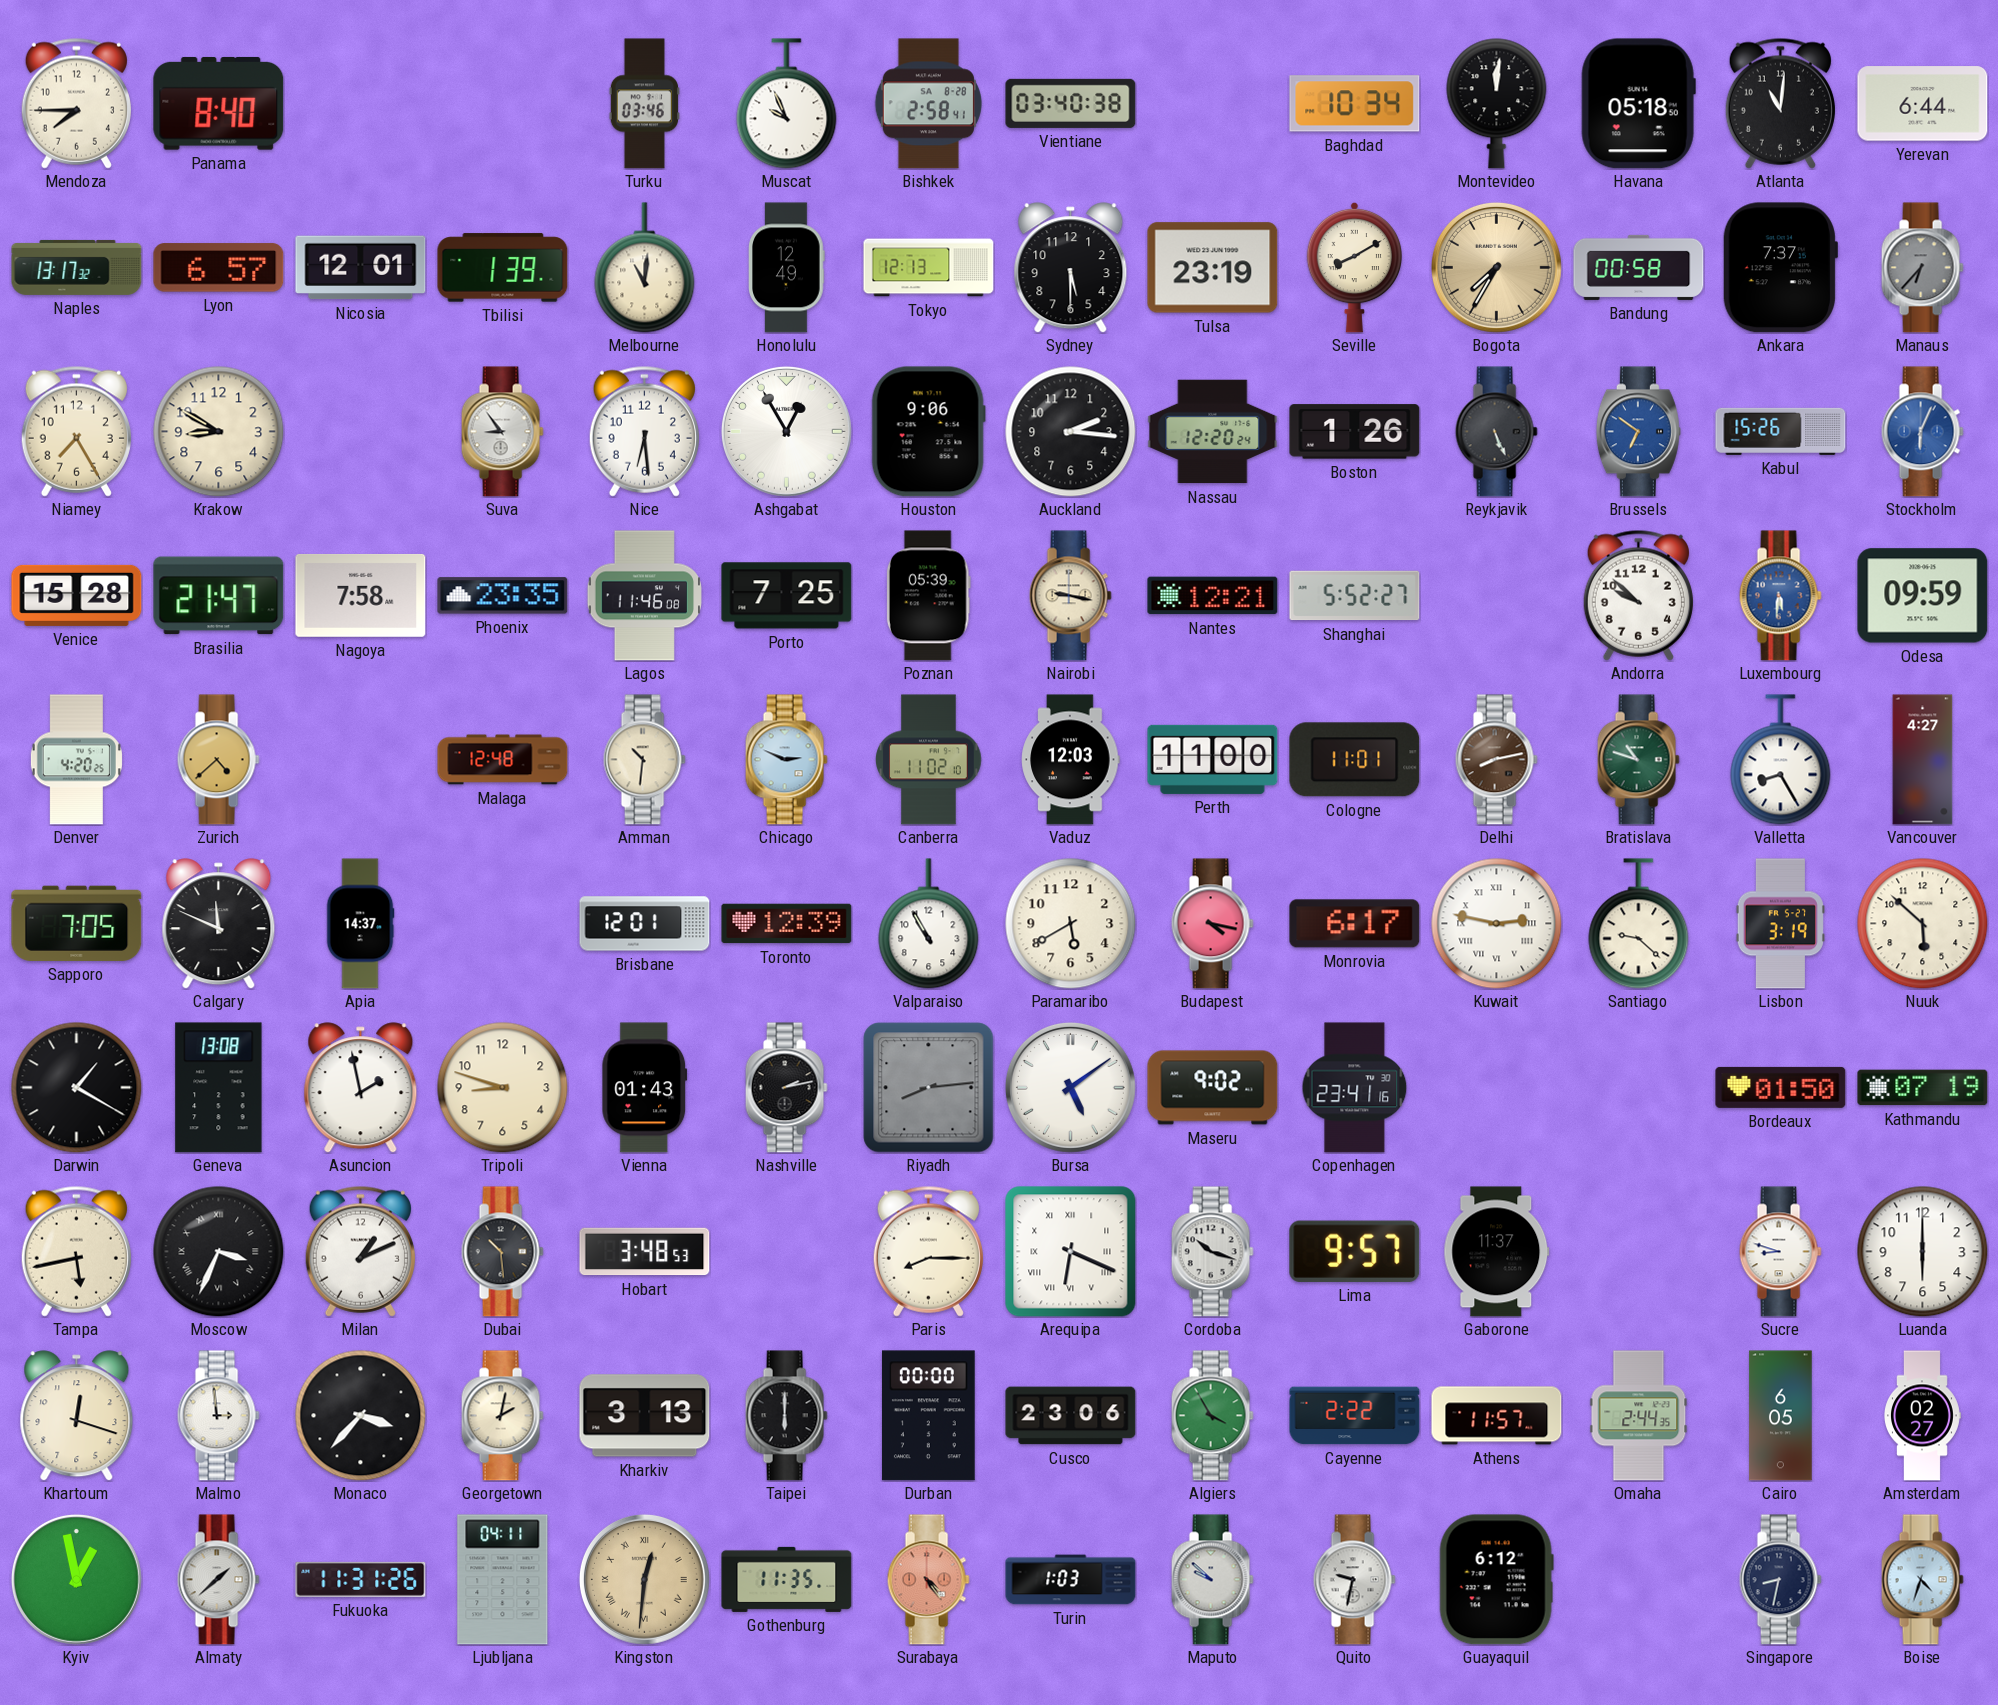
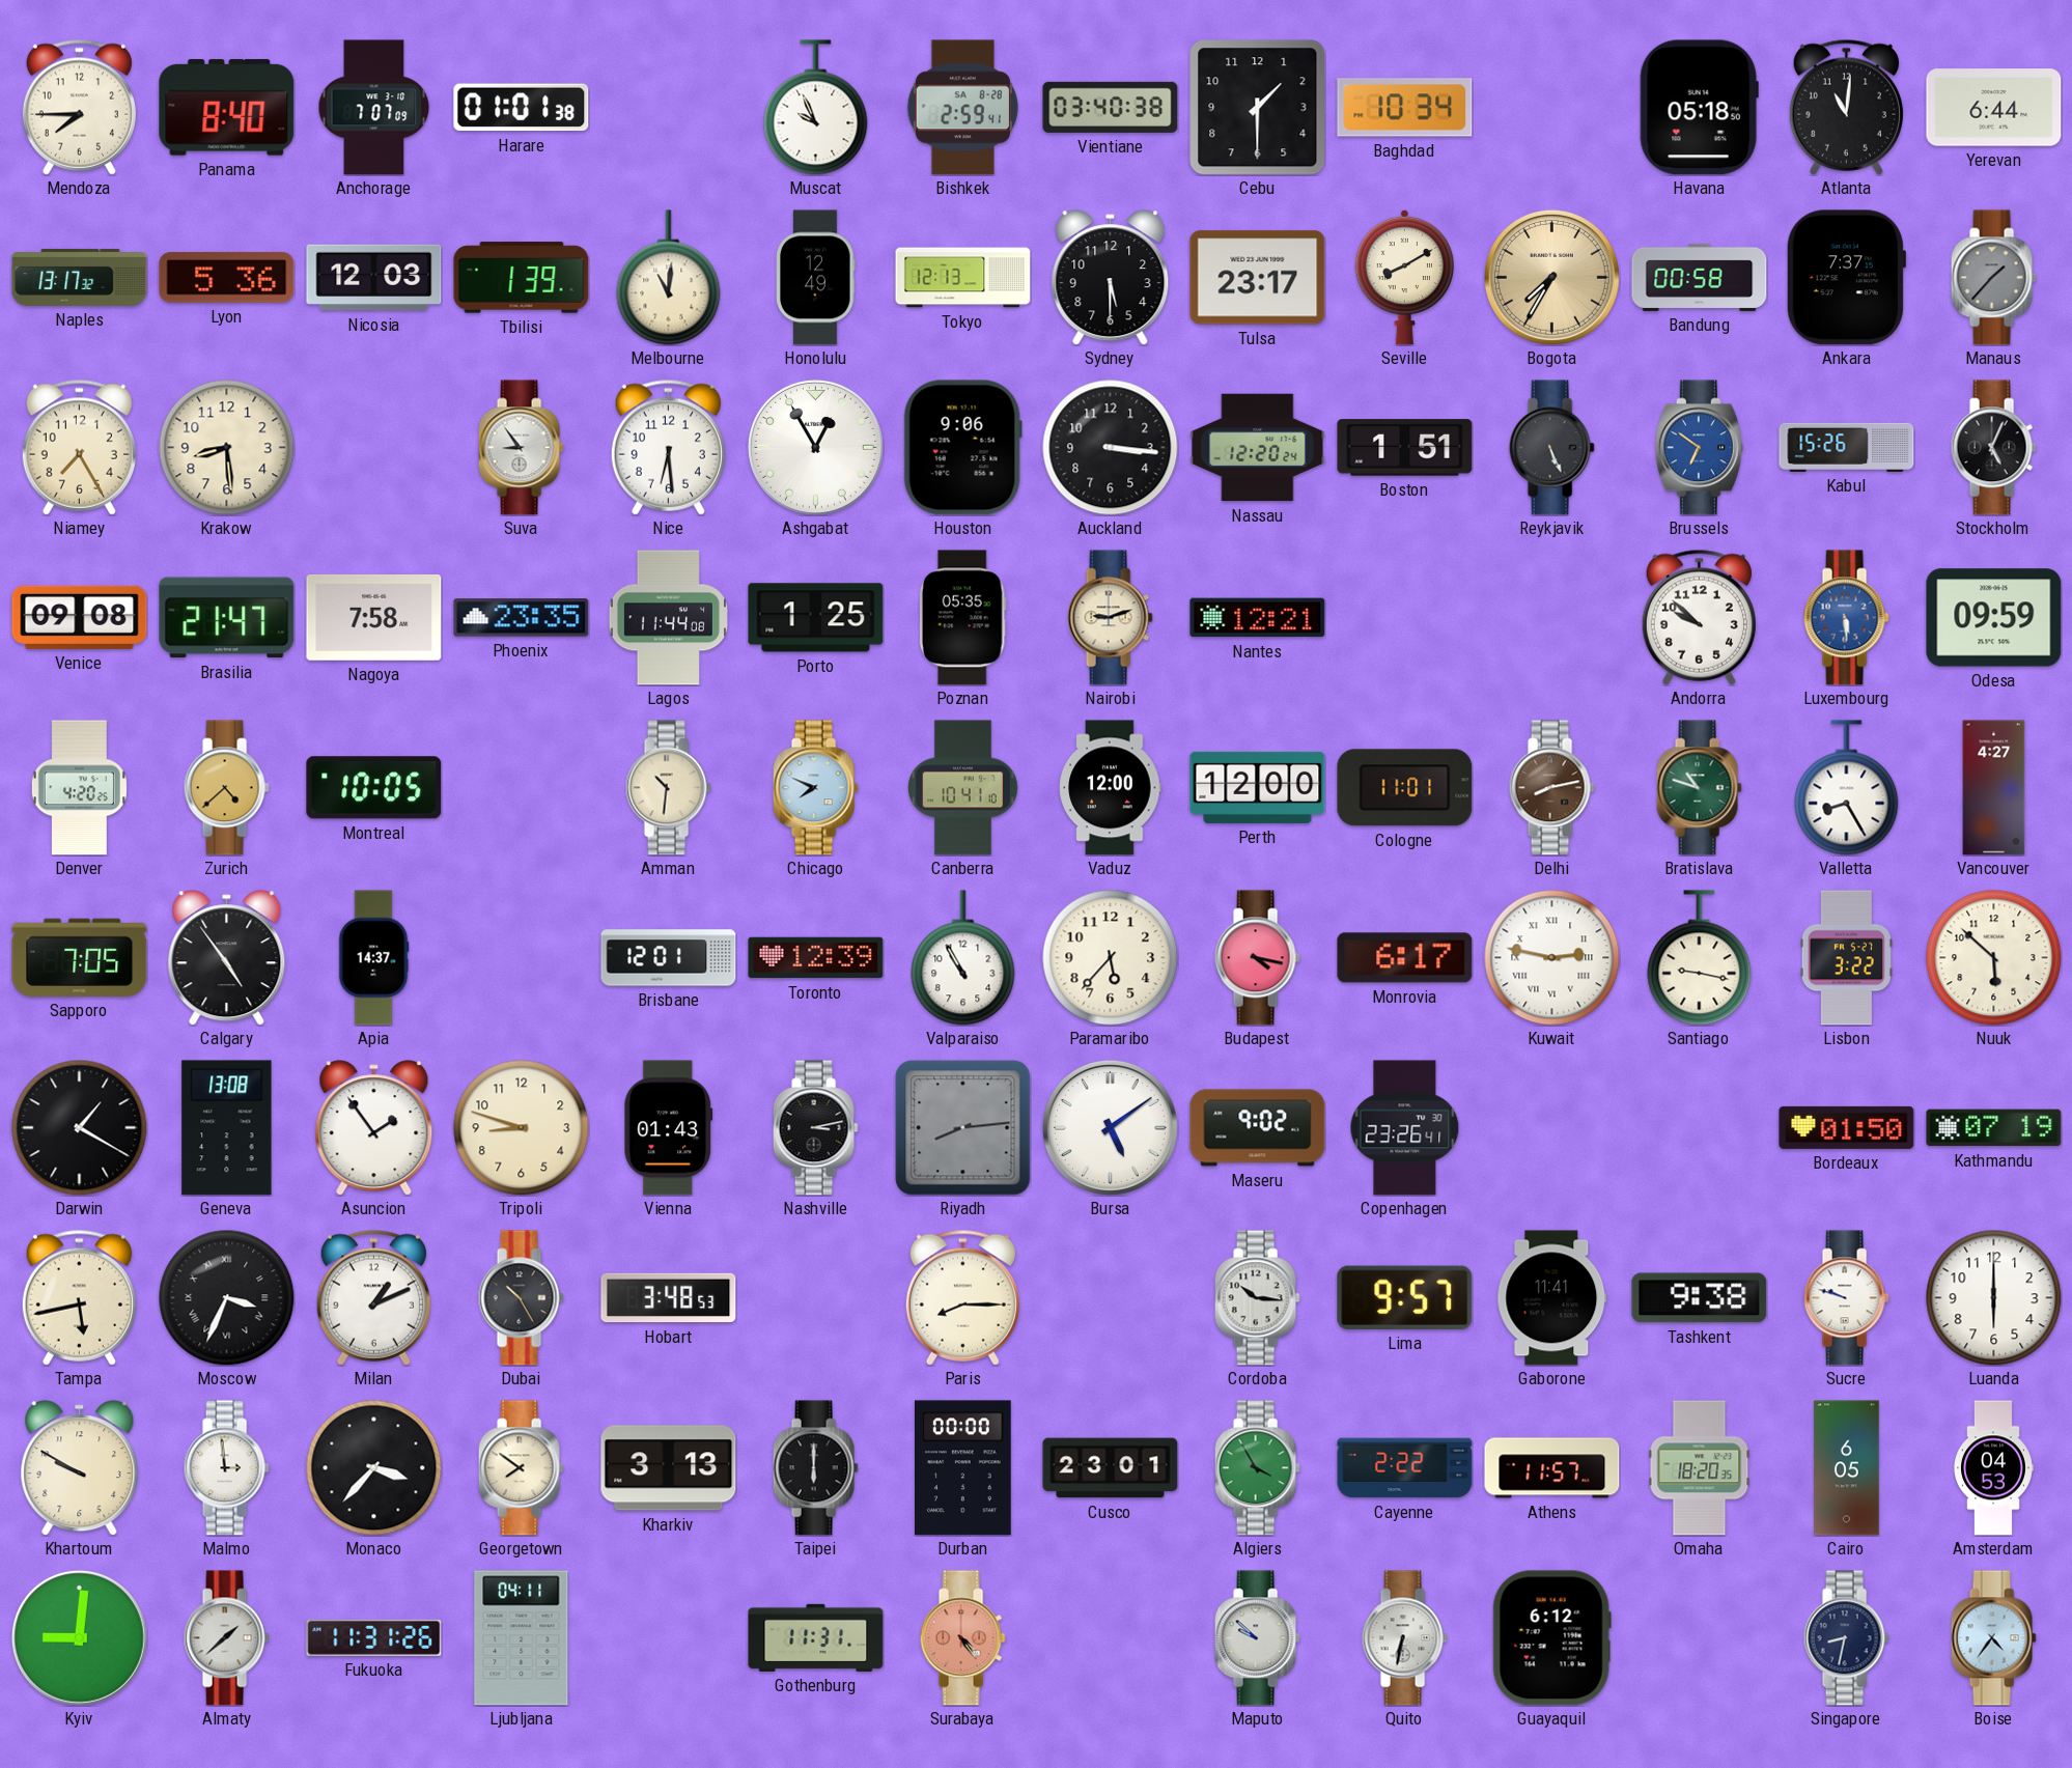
Anchorage: none -> 7:07 (374, 108)
Harare: none -> 01:01 (522, 108)
Turku: 03:46 -> none (644, 104)
Bishkek: 2:58 -> 2:59 (962, 108)
Cebu: none -> 1:30 (1258, 108)
Montevideo: 12:01 -> none (1497, 104)
Lyon: 6:57 -> 5:36 (227, 278)
Nicosia: 12:01 -> 12:03 (374, 278)
Tulsa: 23:19 -> 23:17 (1258, 278)
Manaus: 6:37 -> 1:37 (1993, 278)
Krakow: 8:50 -> 8:29 (227, 448)
Auckland: 2:16 -> 3:16 (1111, 448)
Boston: 1:26 -> 1:51 (1405, 448)
Stockholm: 6:04 -> 5:04 (1993, 448)
Stockholm dial: blue -> black (1993, 448)
Venice: 15:28 -> 09:08 (80, 617)
Lagos: 11:46 -> 11:44 (668, 618)
Porto: 7:25 -> 1:25 (816, 618)
Poznan: 05:39 -> 05:35 (962, 618)
Nairobi: 9:17 -> 9:12 (1110, 618)
Shanghai: 5:52 -> none (1355, 596)
Luxembourg: 5:31 -> 5:29 (1846, 618)
Montreal: none -> 10:05 (374, 788)
Malaga: 12:48 -> none (503, 760)
Chicago: 2:49 -> 7:49 (815, 788)
Canberra: 11:02 -> 10:41 (963, 788)
Vaduz: 12:03 -> 12:00 (1111, 788)
Perth: 11:00 -> 12:00 (1258, 787)
Calgary: 11:49 -> 4:54 (227, 958)
Paramaribo: 5:40 -> 5:37 (1111, 958)
Santiago: 9:22 -> 9:17 (1700, 958)
Lisbon: 3:19 -> 3:22 (1846, 958)
Asuncion: 1:58 -> 1:54 (374, 1128)
Nashville: 2:13 -> 3:13 (815, 1128)
Copenhagen: 23:41 -> 23:26 (1405, 1128)
Dubai: 10:29 -> 10:25 (521, 1298)
Arequipa: 6:19 -> none (1071, 1252)
Cordoba: 10:18 -> 10:16 (1257, 1298)
Gaborone: 11:37 -> 11:41 (1552, 1298)
Tashkent: none -> 9:38 (1700, 1298)
Sucre: 8:48 -> 9:48 (1846, 1298)
Khartoum: 12:18 -> 9:50 (80, 1468)
Georgetown: 2:02 -> 7:51 (521, 1468)
Cusco: 23:06 -> 23:01 (1111, 1468)
Omaha: 2:44 -> 18:20 (1700, 1468)
Amsterdam: 02:27 -> 04:53 (1994, 1468)
Kyiv: 12:58 -> 9:01 (79, 1637)
Kingston: 12:31 -> none (644, 1579)
Gothenburg: 11:35 -> 11:31 (816, 1637)
Turin: 1:03 -> none (1071, 1580)
Quito: 9:32 -> 6:32 (1404, 1638)
Boise: 4:33 -> 4:36 (1993, 1638)
